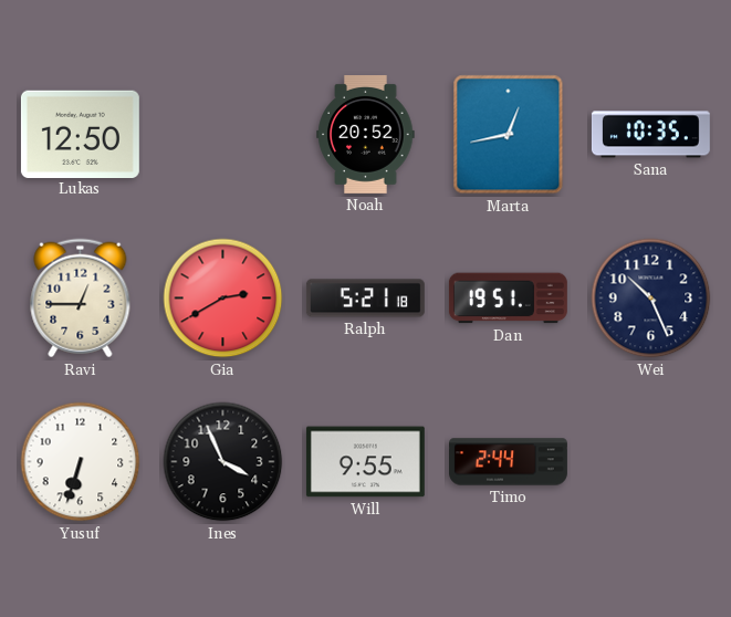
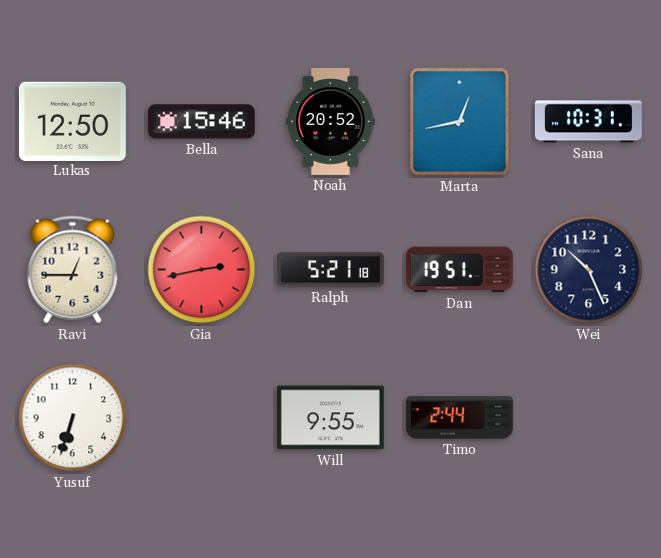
Bella: none -> 15:46 (201, 122)
Sana: 10:35 -> 10:31 (588, 122)
Gia: 2:40 -> 2:43 (202, 270)
Ines: 3:56 -> none (223, 462)
